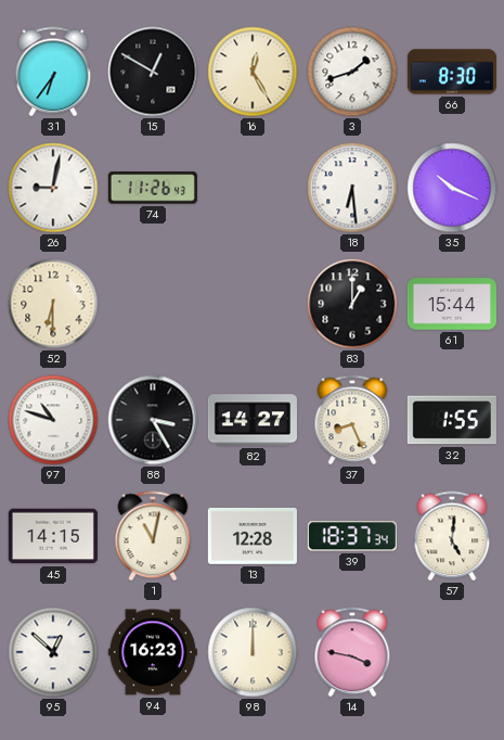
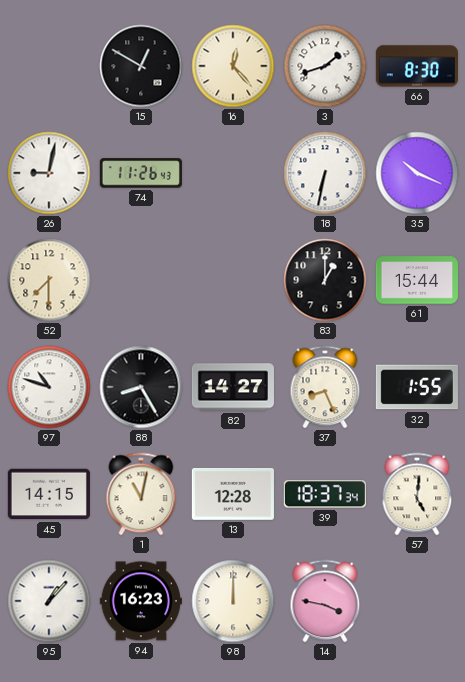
31: 6:36 -> none (53, 72)
16: 12:25 -> 12:23 (233, 66)
18: 6:29 -> 6:32 (325, 173)
52: 6:30 -> 7:30 (49, 280)
88: 3:25 -> 8:25 (141, 387)
95: 12:52 -> 1:07 (49, 601)
